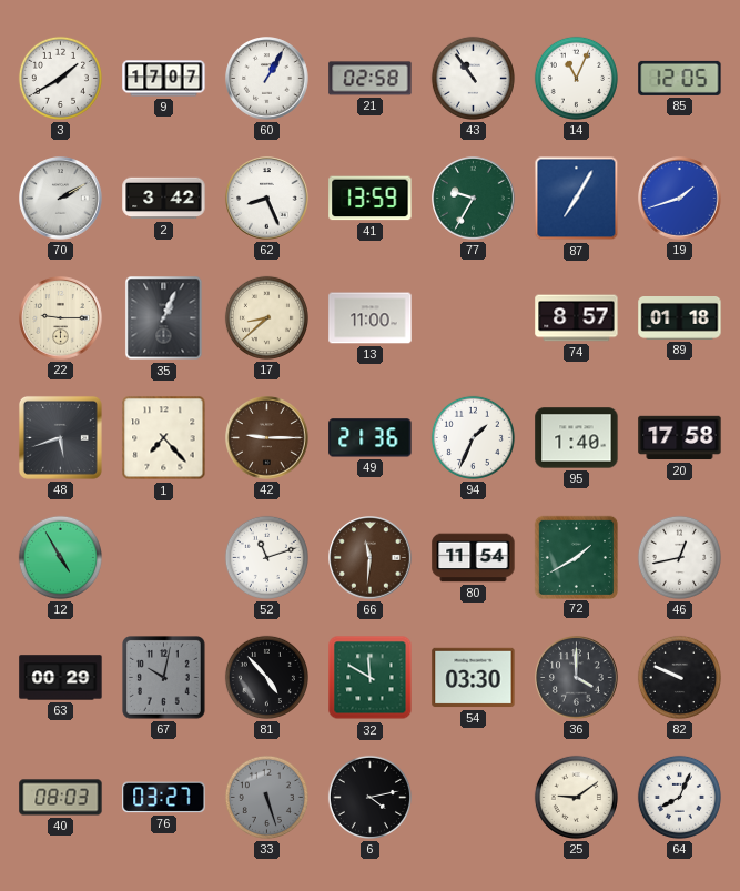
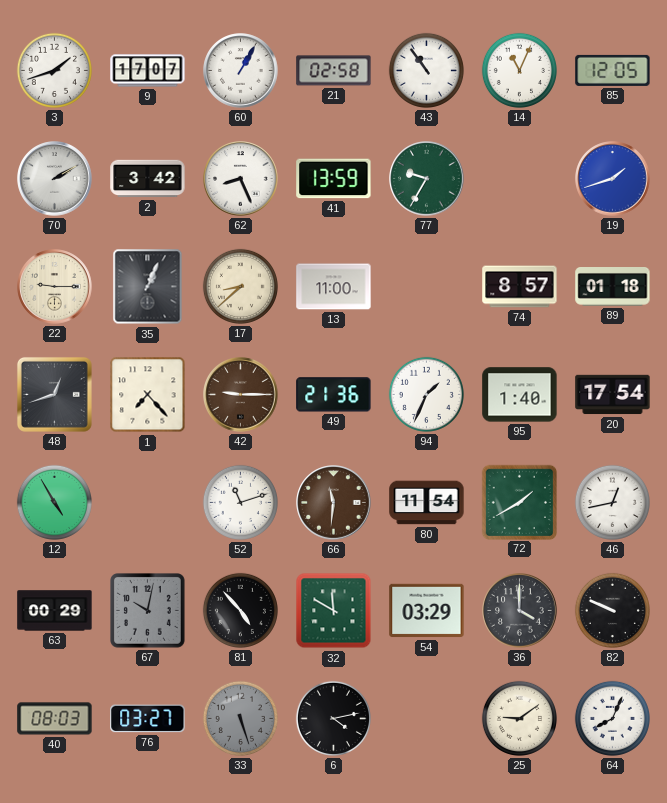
3: 1:40 -> 1:42 (54, 70)
87: 7:05 -> none (577, 199)
48: 5:42 -> 12:42 (54, 394)
20: 17:58 -> 17:54 (613, 395)
54: 03:30 -> 03:29 (427, 611)
